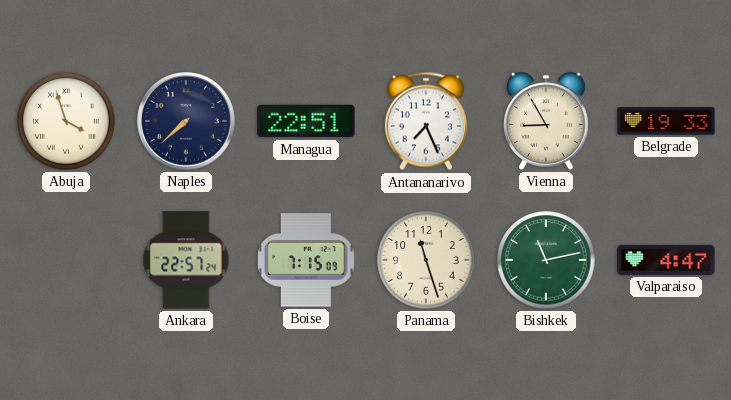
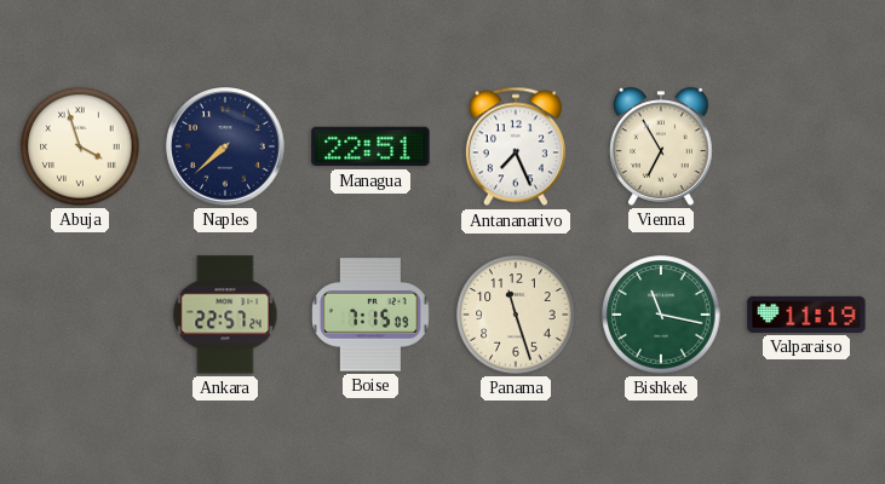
Vienna: 8:55 -> 6:55 (662, 146)
Belgrade: 19:33 -> none (666, 121)
Bishkek: 11:13 -> 11:17 (661, 315)
Valparaiso: 4:47 -> 11:19 (806, 315)
